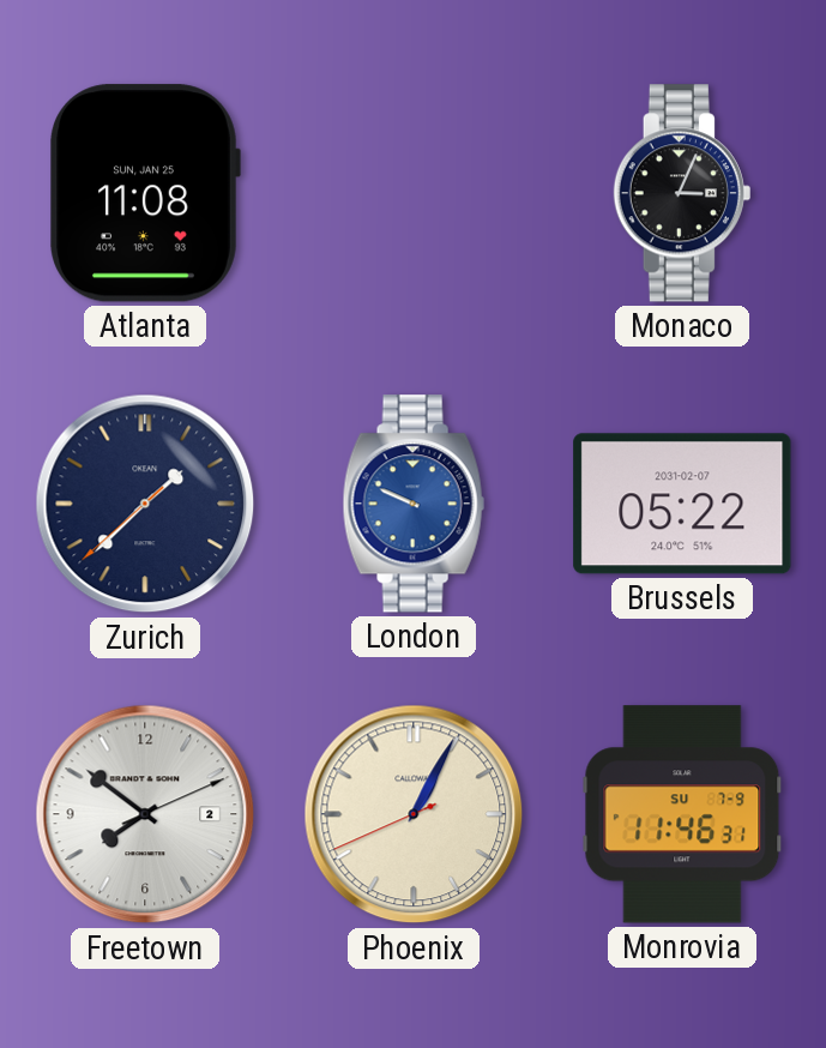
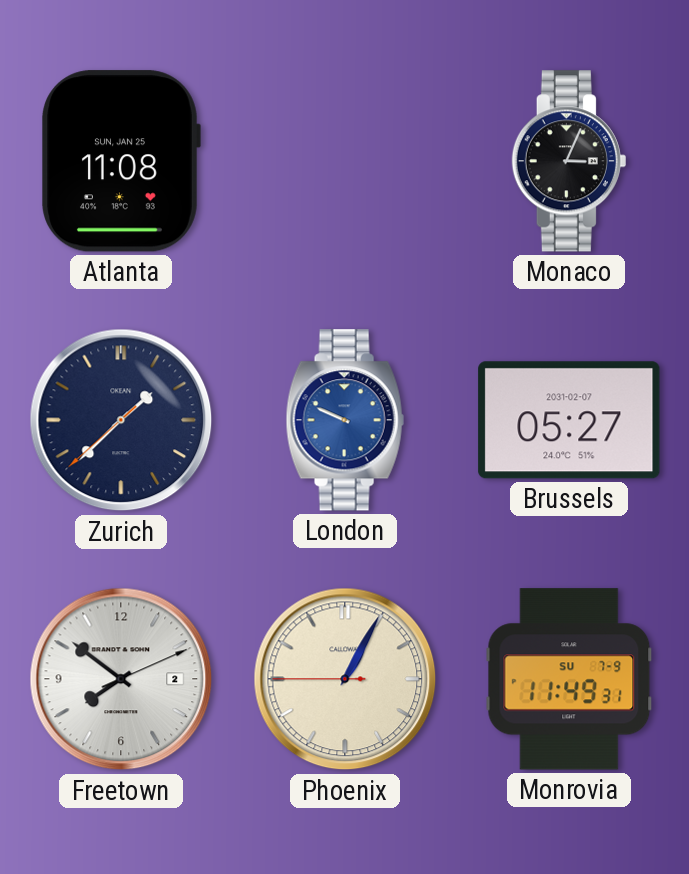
Brussels: 05:22 -> 05:27 (569, 420)
Phoenix: 1:04:41 -> 1:04:45 (345, 679)
Monrovia: 11:46 -> 11:49 (569, 679)
